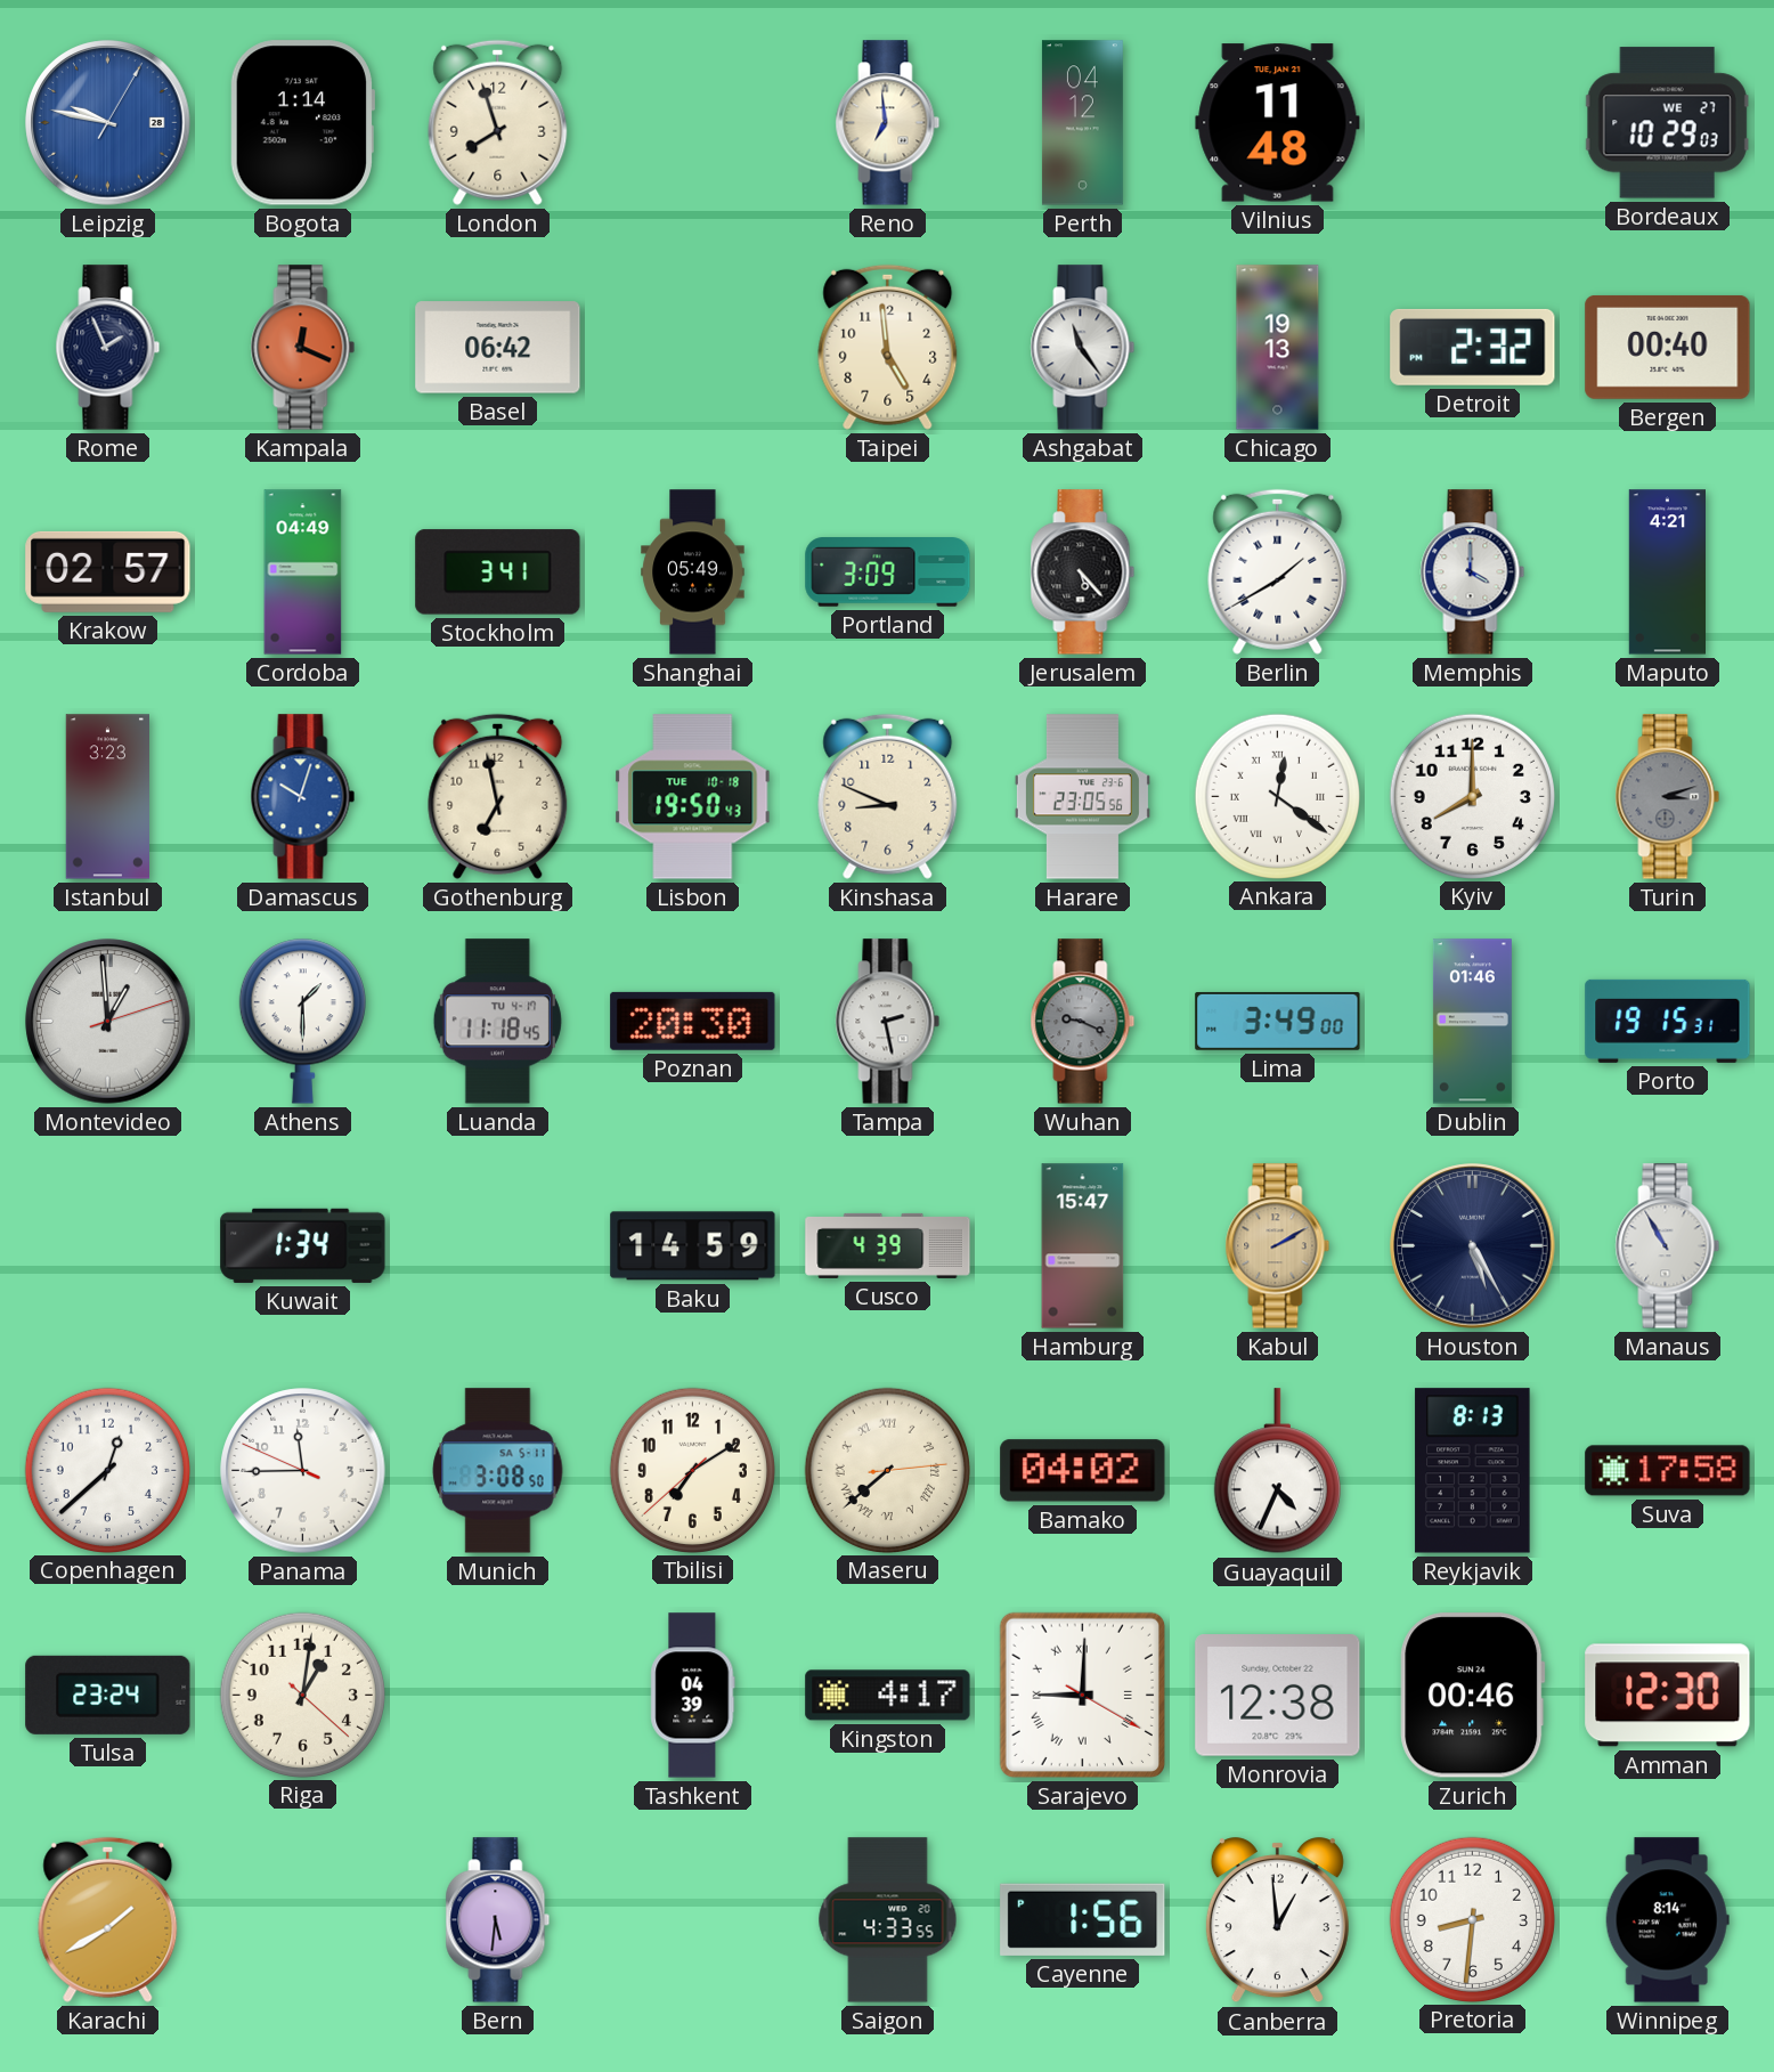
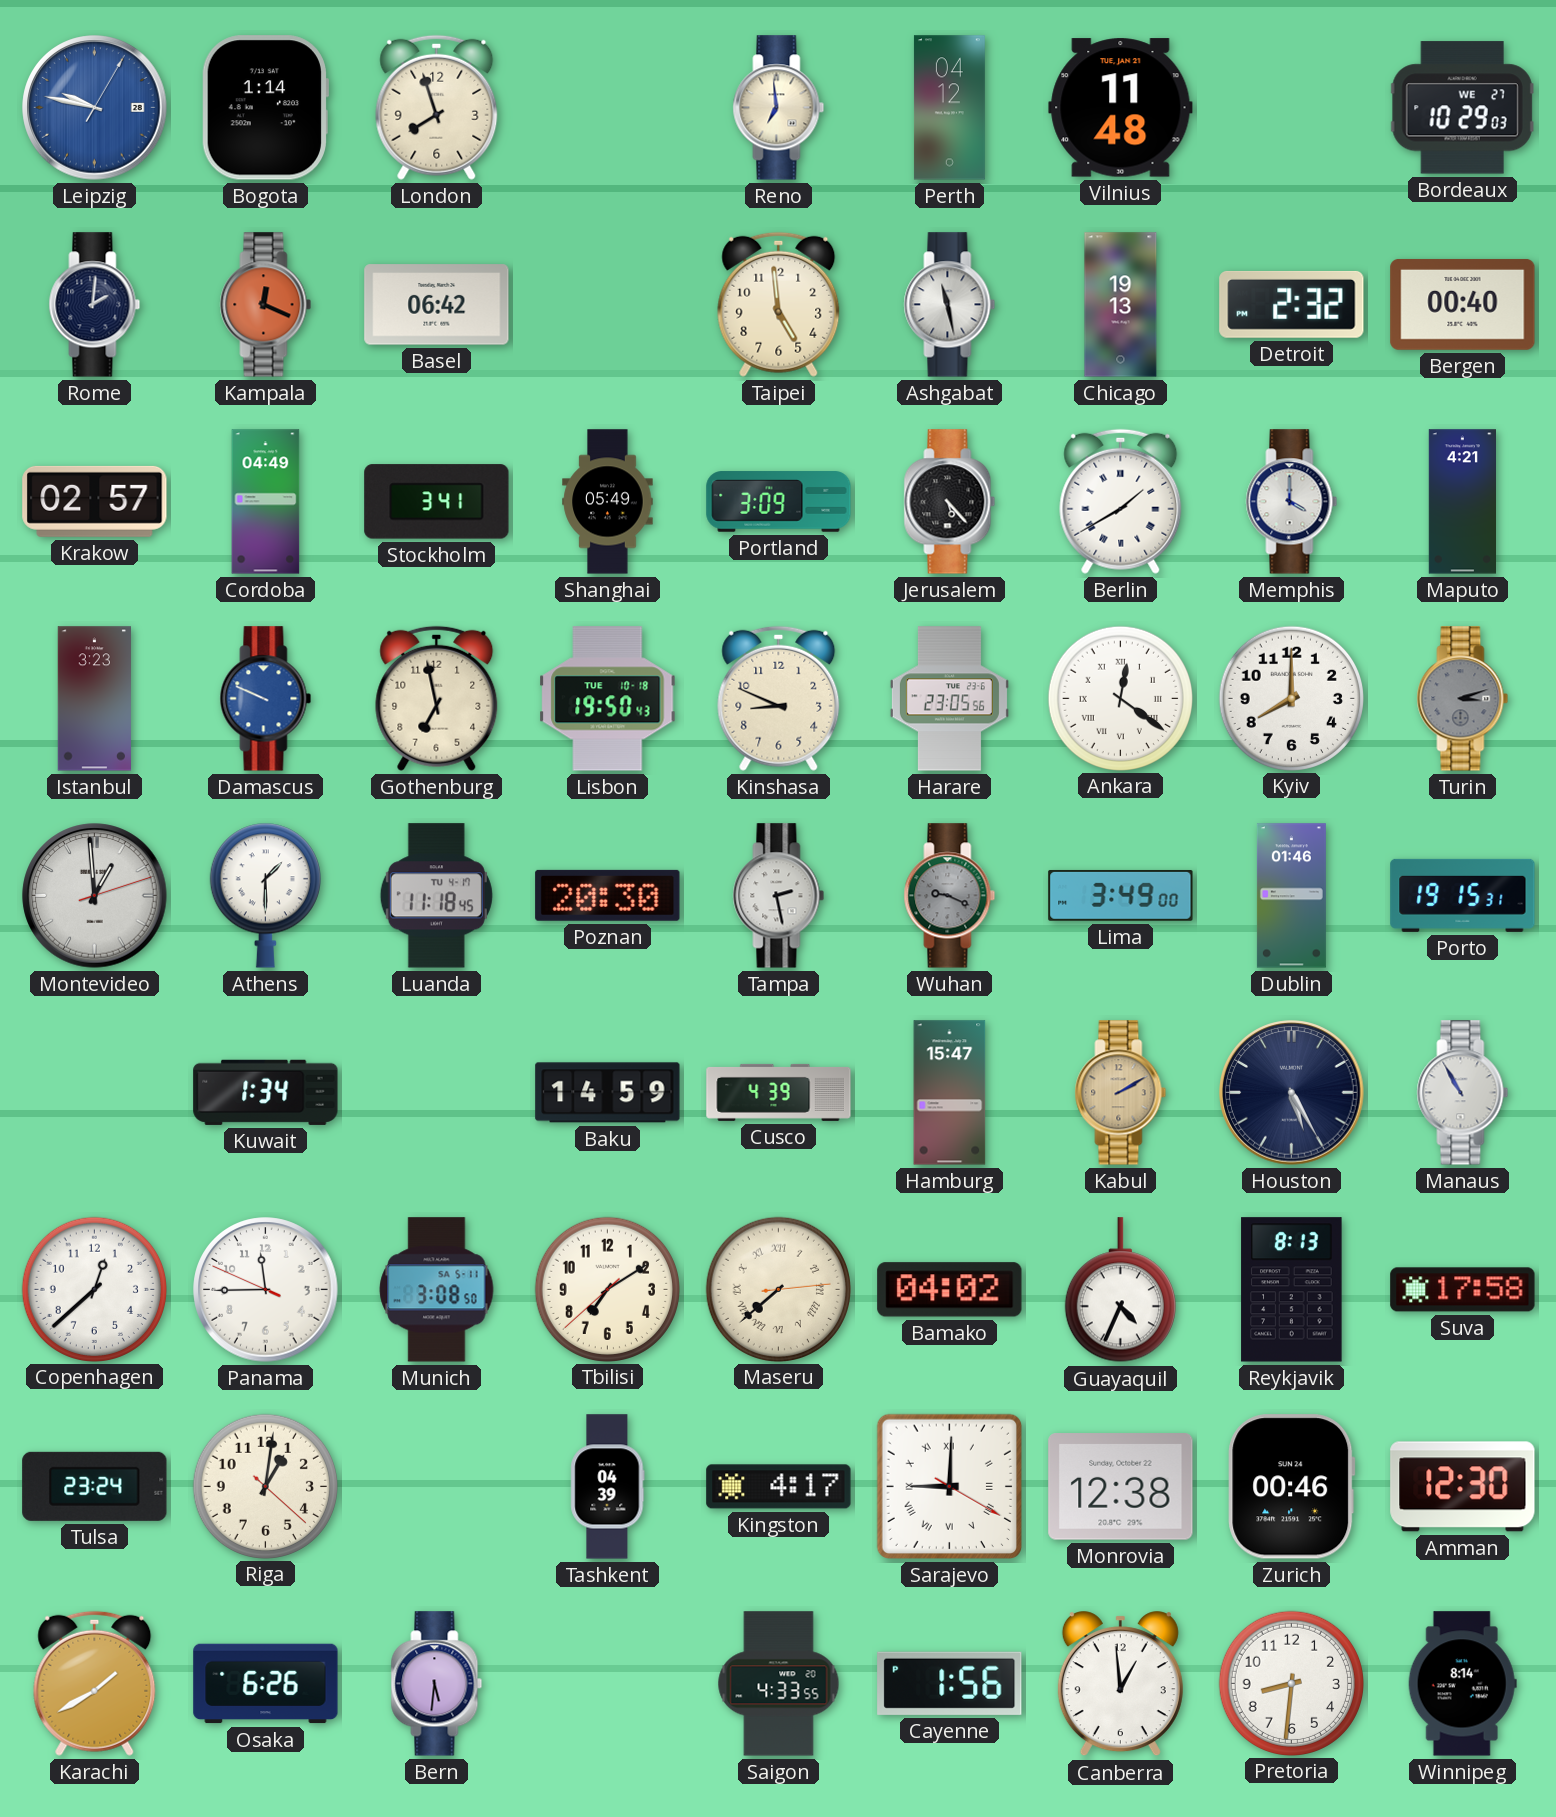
Rome: 1:56 -> 2:01 (95, 305)
Ashgabat: 11:24 -> 11:28 (950, 305)
Damascus: 10:03 -> 9:49 (266, 699)
Osaka: none -> 6:26 (266, 1684)
